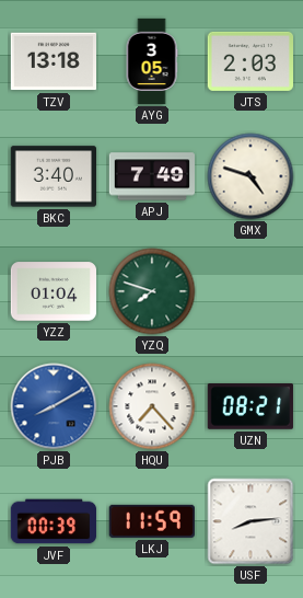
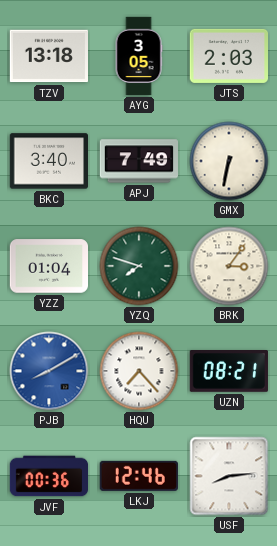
GMX: 4:48 -> 6:32 (229, 161)
BRK: none -> 3:06 (229, 266)
JVF: 00:39 -> 00:36 (49, 476)
LKJ: 11:59 -> 12:46 (139, 476)
